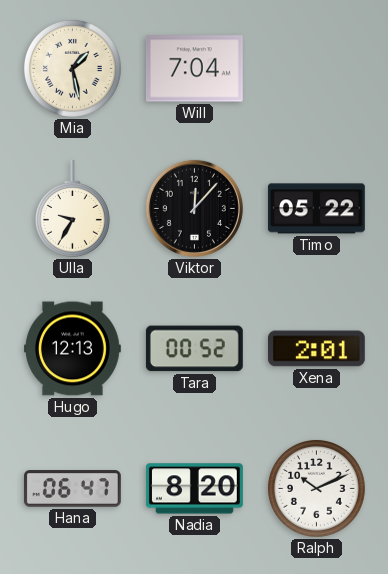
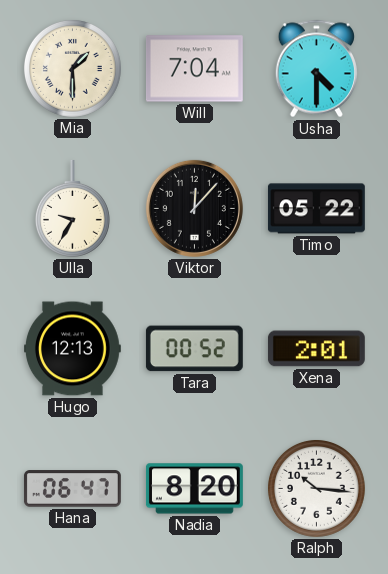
Mia: 1:28 -> 1:30 (72, 68)
Usha: none -> 4:30 (316, 69)
Ralph: 10:11 -> 10:16 (316, 488)
